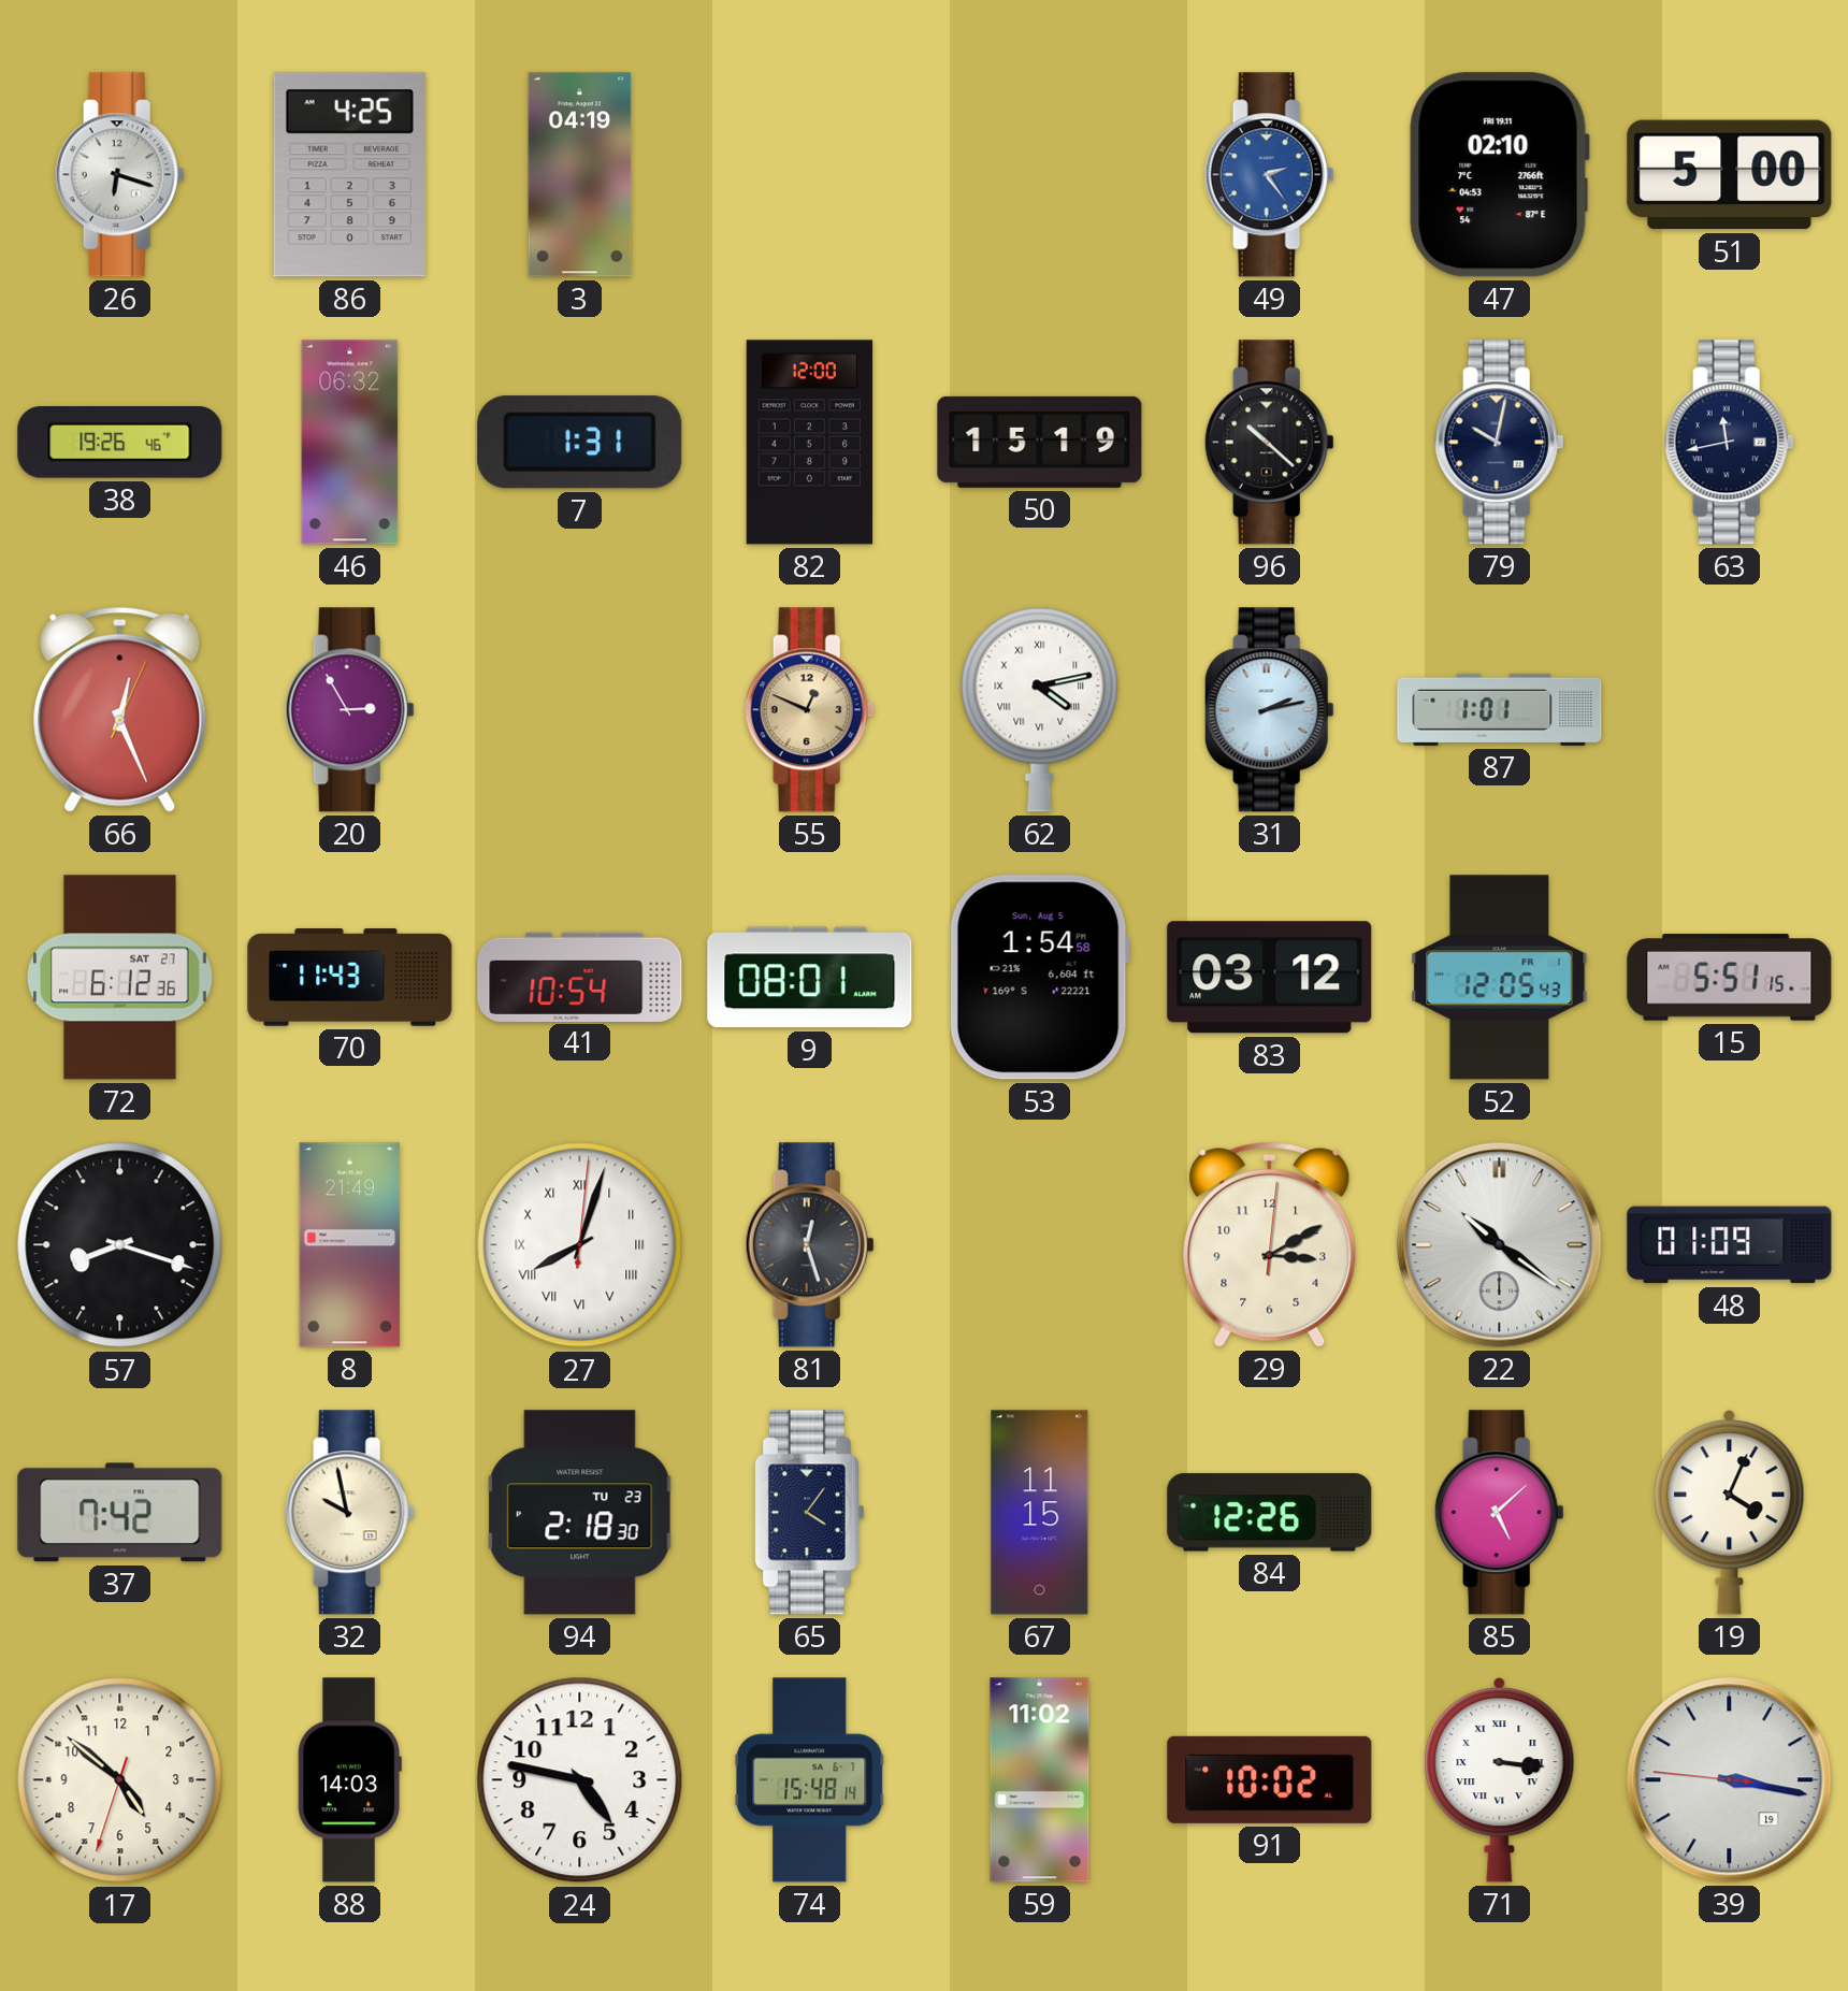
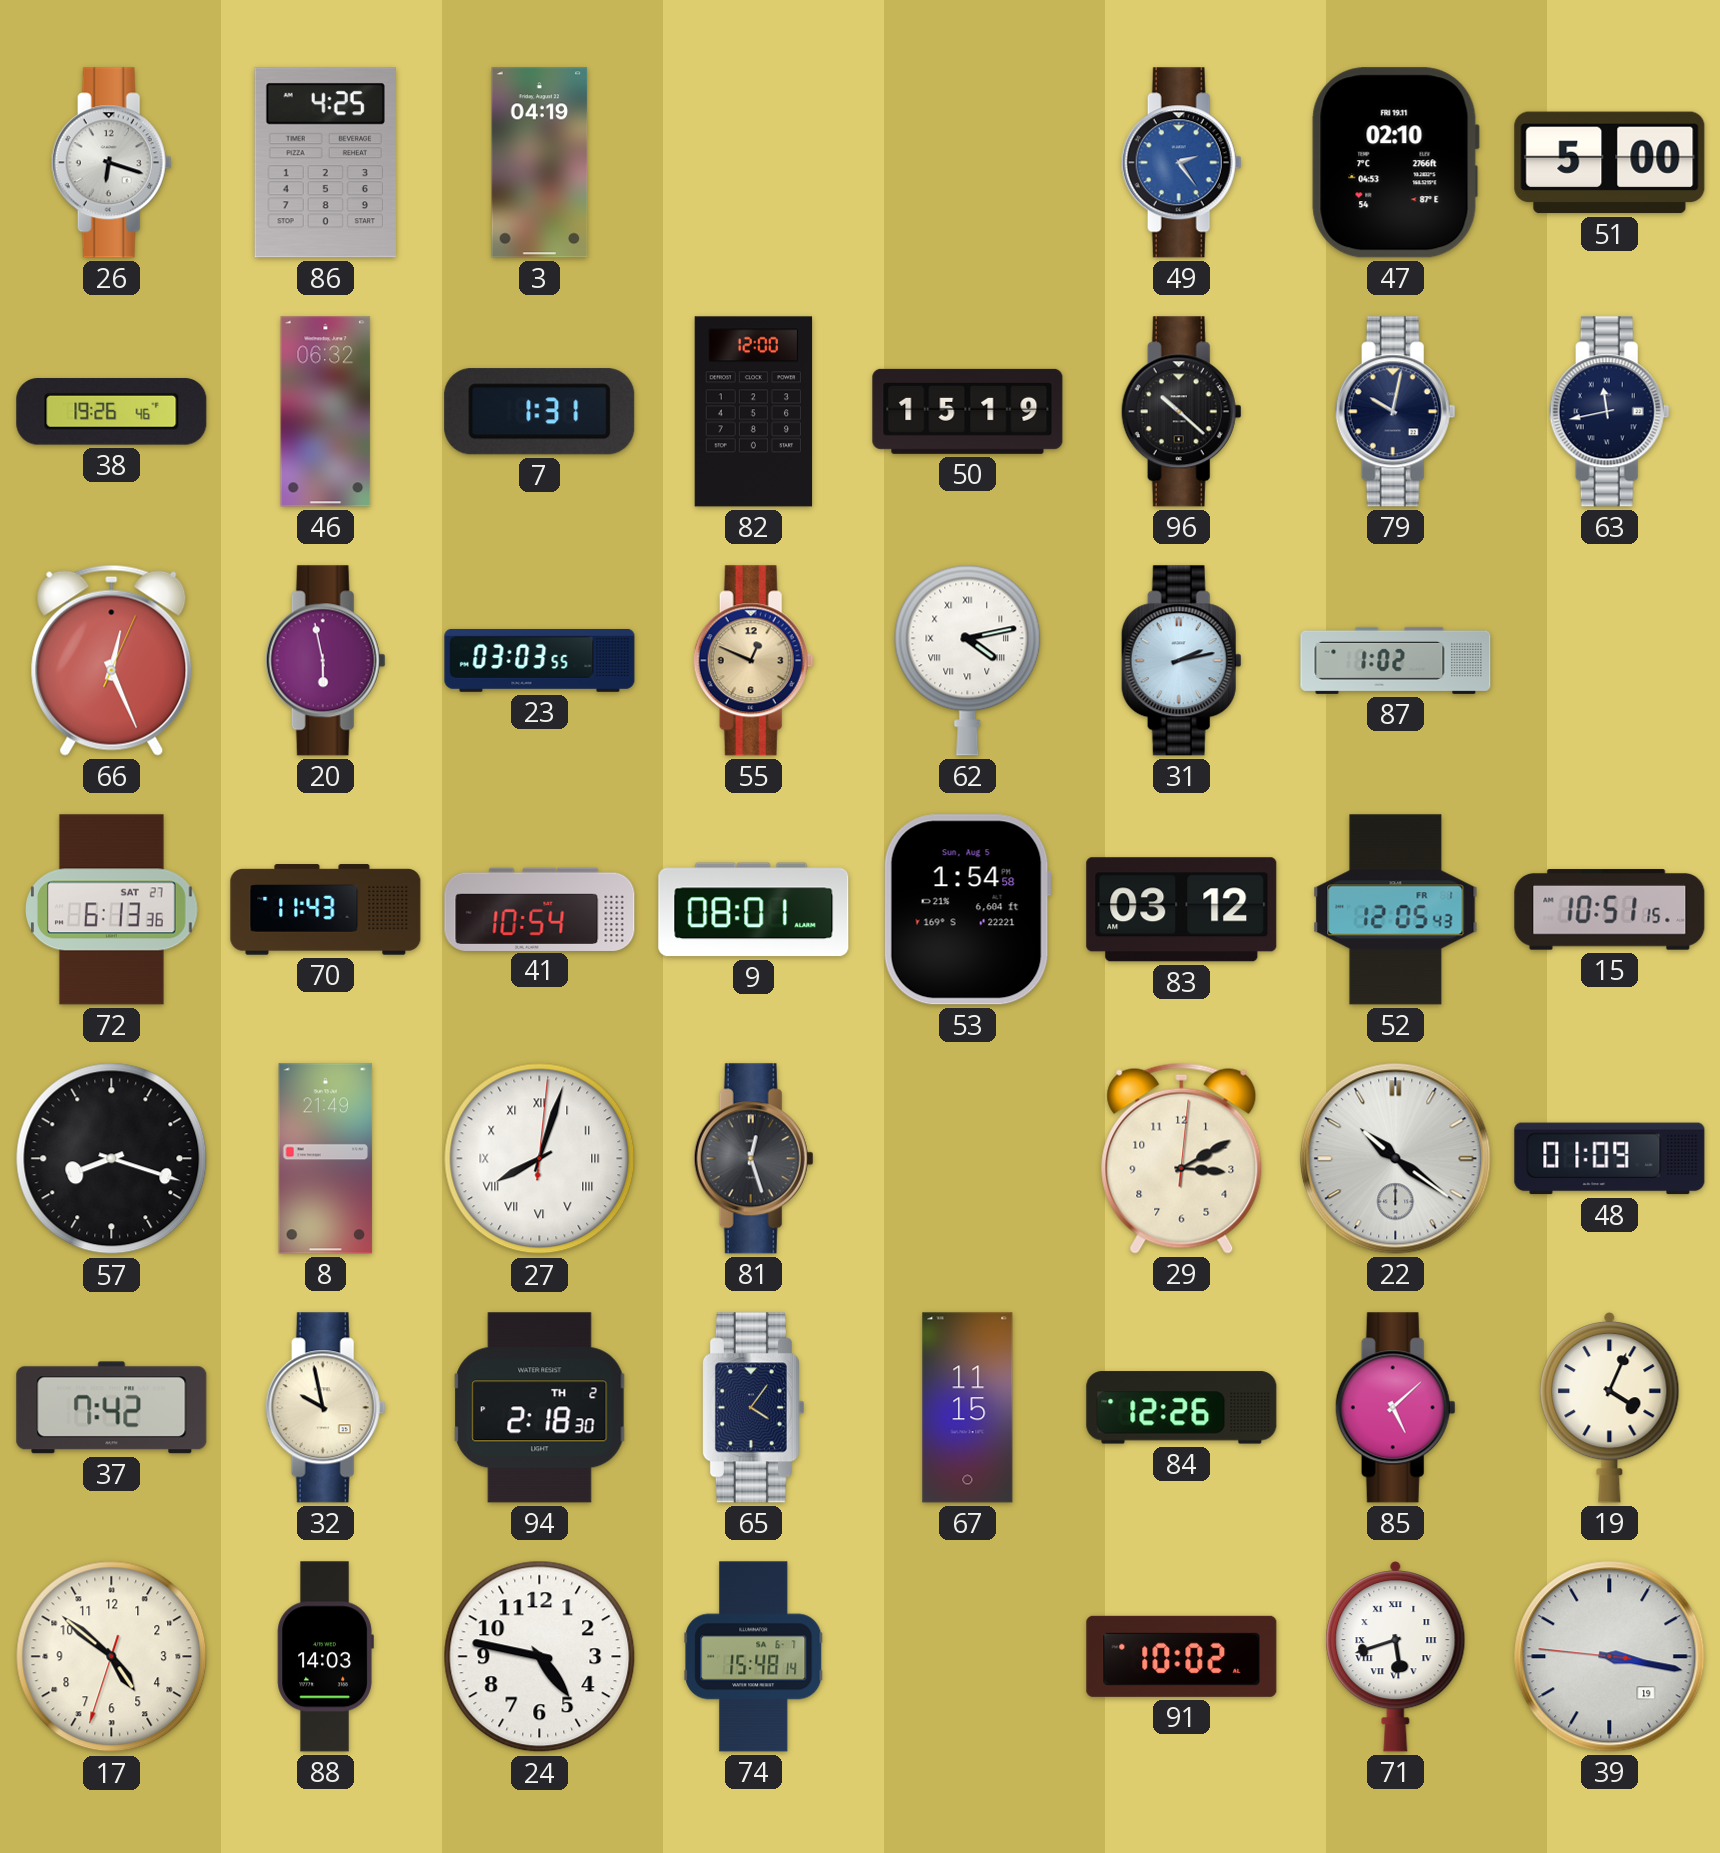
20: 2:55 -> 5:58 (325, 661)
23: none -> 03:03 (540, 661)
87: 1:01 -> 1:02 (1396, 660)
72: 6:12 -> 6:13 (112, 910)
15: 5:51 -> 10:51 (1610, 910)
94 date: TU 23 -> TH 2 (540, 1408)
59: 11:02 -> none (1040, 1780)
71: 3:16 -> 5:42 (1396, 1657)
